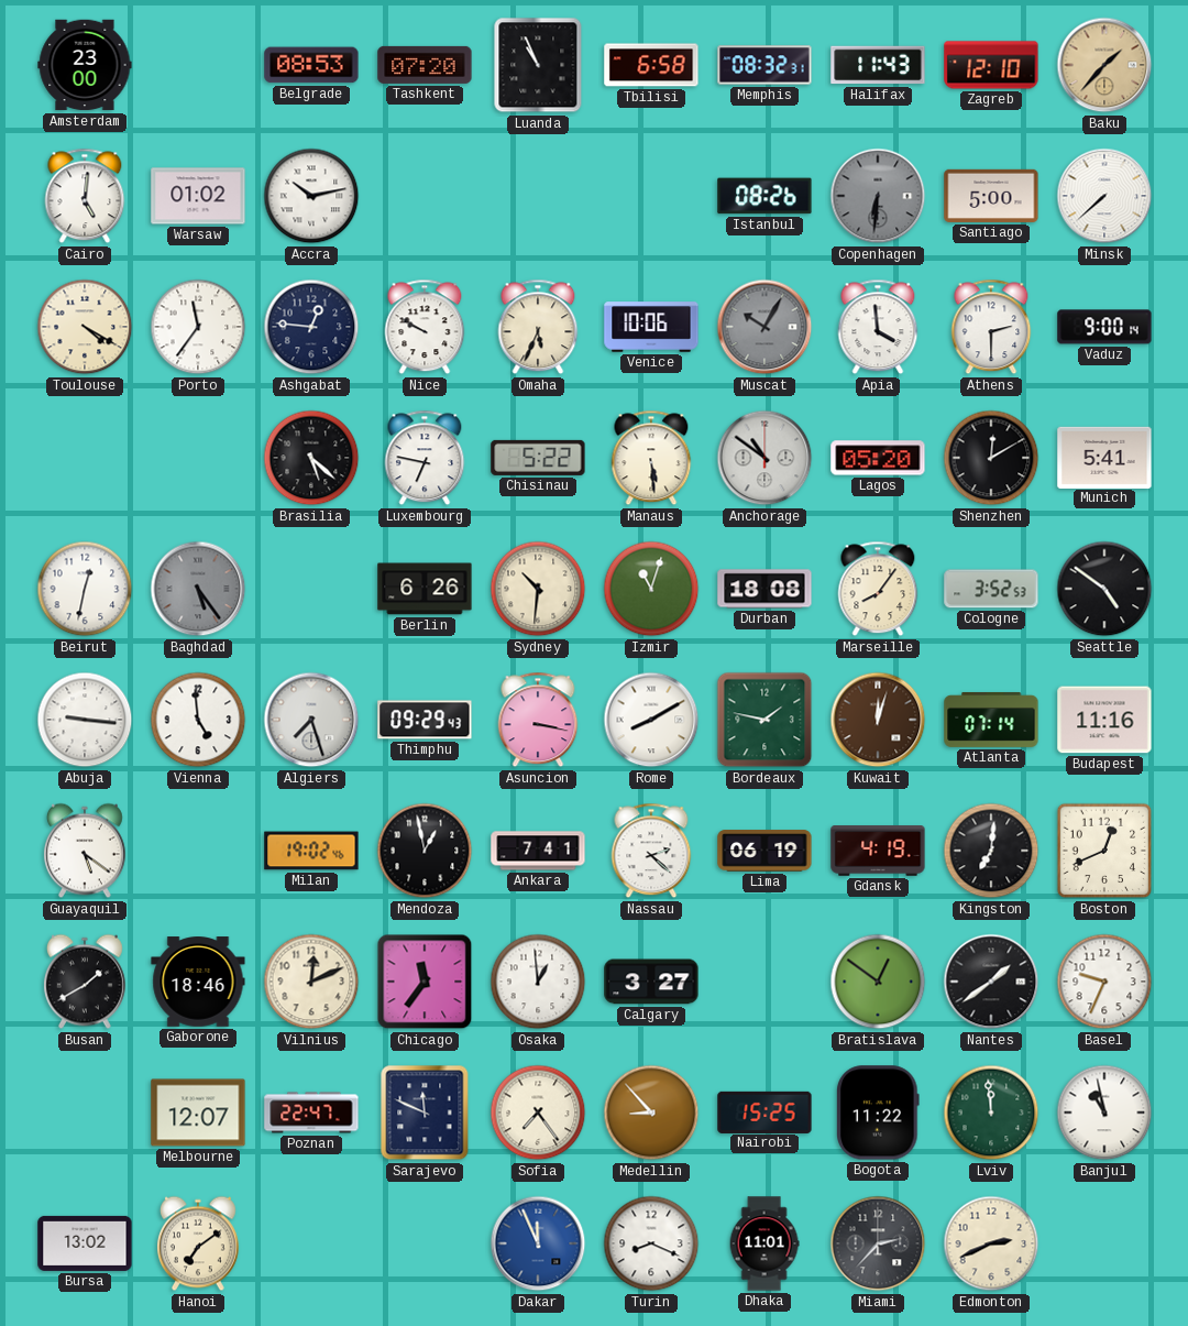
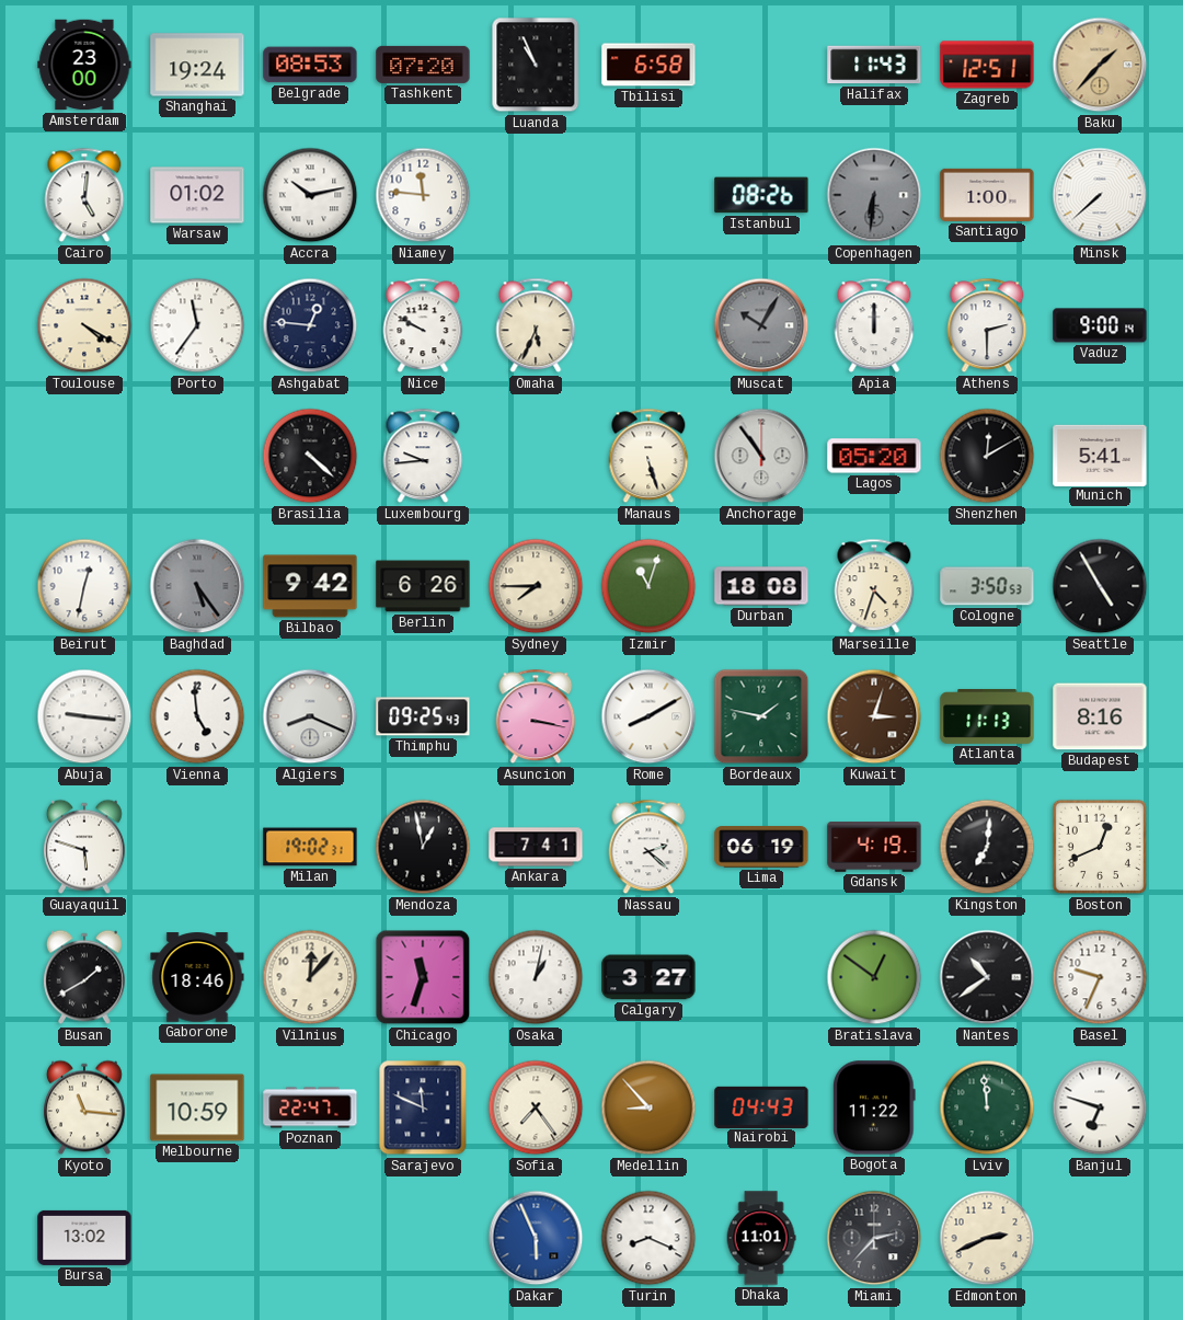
Shanghai: none -> 19:24 (197, 65)
Memphis: 08:32 -> none (765, 65)
Zagreb: 12:10 -> 12:51 (987, 65)
Niamey: none -> 11:46 (423, 195)
Santiago: 5:00 -> 1:00 (987, 195)
Venice: 10:06 -> none (651, 327)
Apia: 3:59 -> 12:00 (874, 325)
Brasilia: 5:22 -> 4:22 (310, 456)
Luxembourg: 6:47 -> 9:44 (423, 456)
Chisinau: 5:22 -> none (538, 458)
Manaus: 5:29 -> 5:27 (648, 456)
Anchorage: 10:51 -> 10:54 (761, 456)
Bilbao: none -> 9:42 (310, 586)
Sydney: 10:31 -> 7:45 (536, 586)
Marseille: 8:06 -> 4:33 (874, 586)
Cologne: 3:52 -> 3:50 (987, 586)
Seattle: 4:51 -> 4:55 (1100, 586)
Algiers: 7:27 -> 8:19 (310, 716)
Thimphu: 09:29 -> 09:25 (423, 716)
Kuwait: 12:03 -> 3:03 (874, 716)
Atlanta: 07:14 -> 11:13 (987, 716)
Budapest: 11:16 -> 8:16 (1100, 716)
Guayaquil: 5:21 -> 5:48 (84, 847)
Milan: 19:02:46 -> 19:02:31 (310, 847)
Vilnius: 12:11 -> 12:07 (310, 977)
Chicago: 11:36 -> 11:33 (423, 977)
Osaka: 12:59 -> 1:02 (536, 977)
Nantes: 1:39 -> 10:39 (987, 977)
Kyoto: none -> 11:16 (84, 1107)
Melbourne: 12:07 -> 10:59 (197, 1107)
Nairobi: 15:25 -> 04:43 (761, 1106)
Banjul: 10:58 -> 6:48 (1100, 1107)
Hanoi: 7:09 -> none (198, 1243)
Dakar: 11:56 -> 5:56 (536, 1238)
